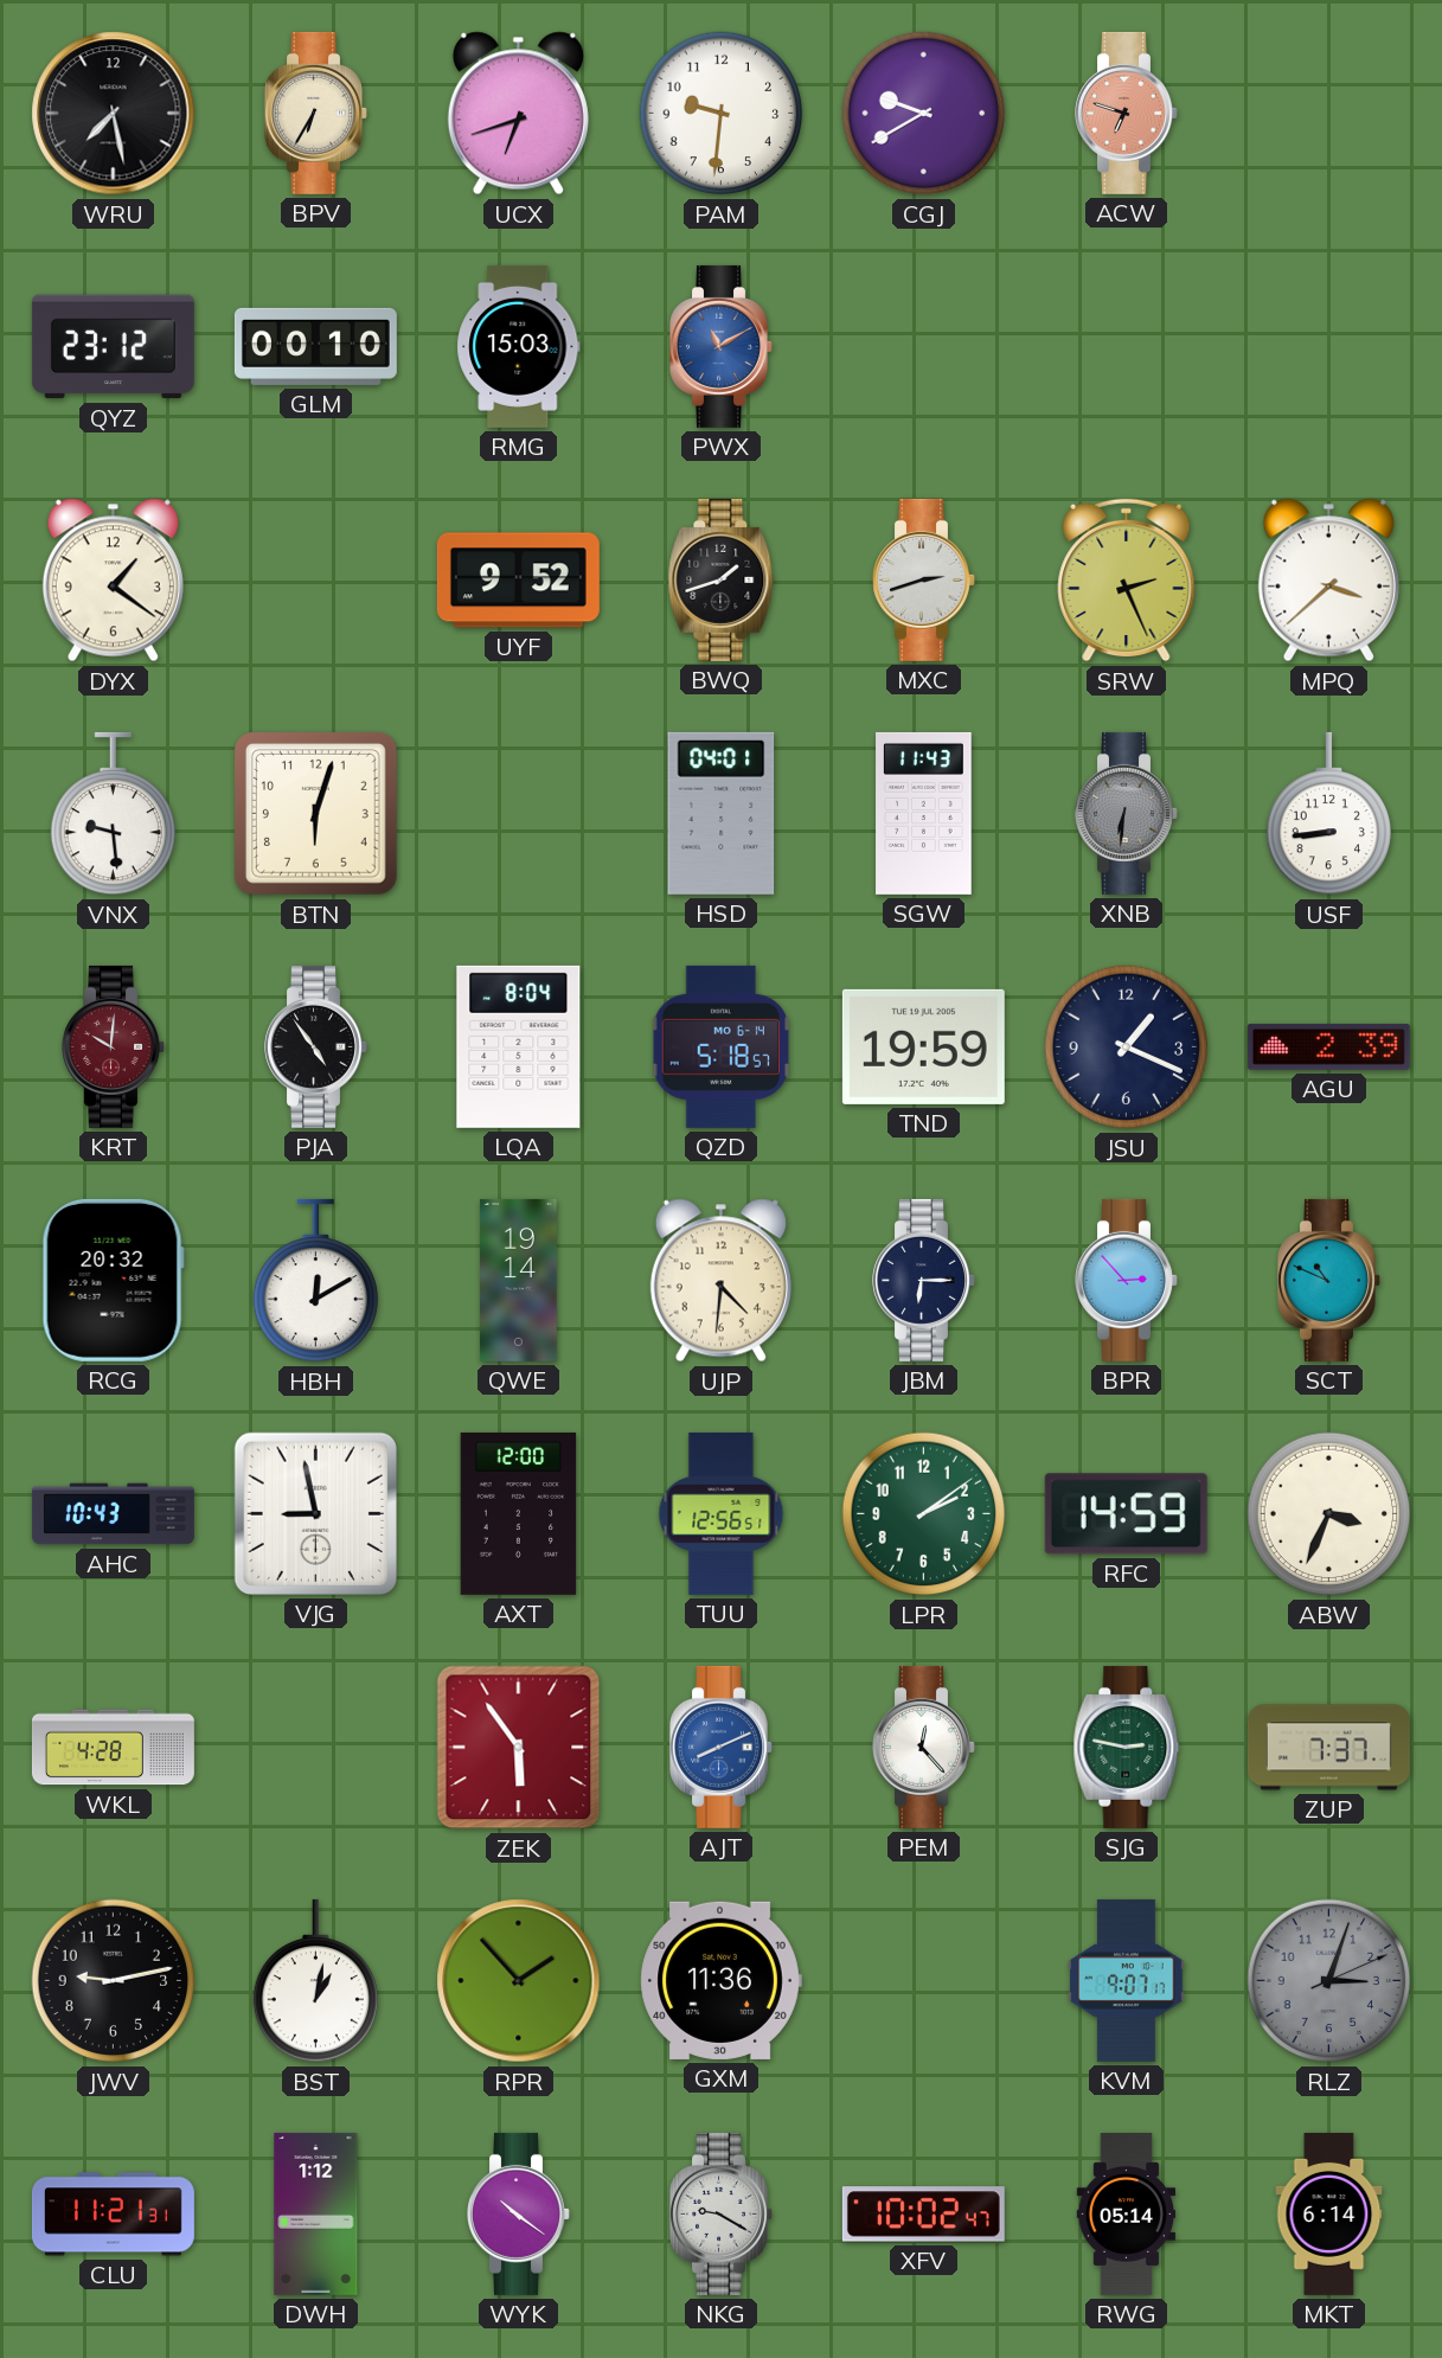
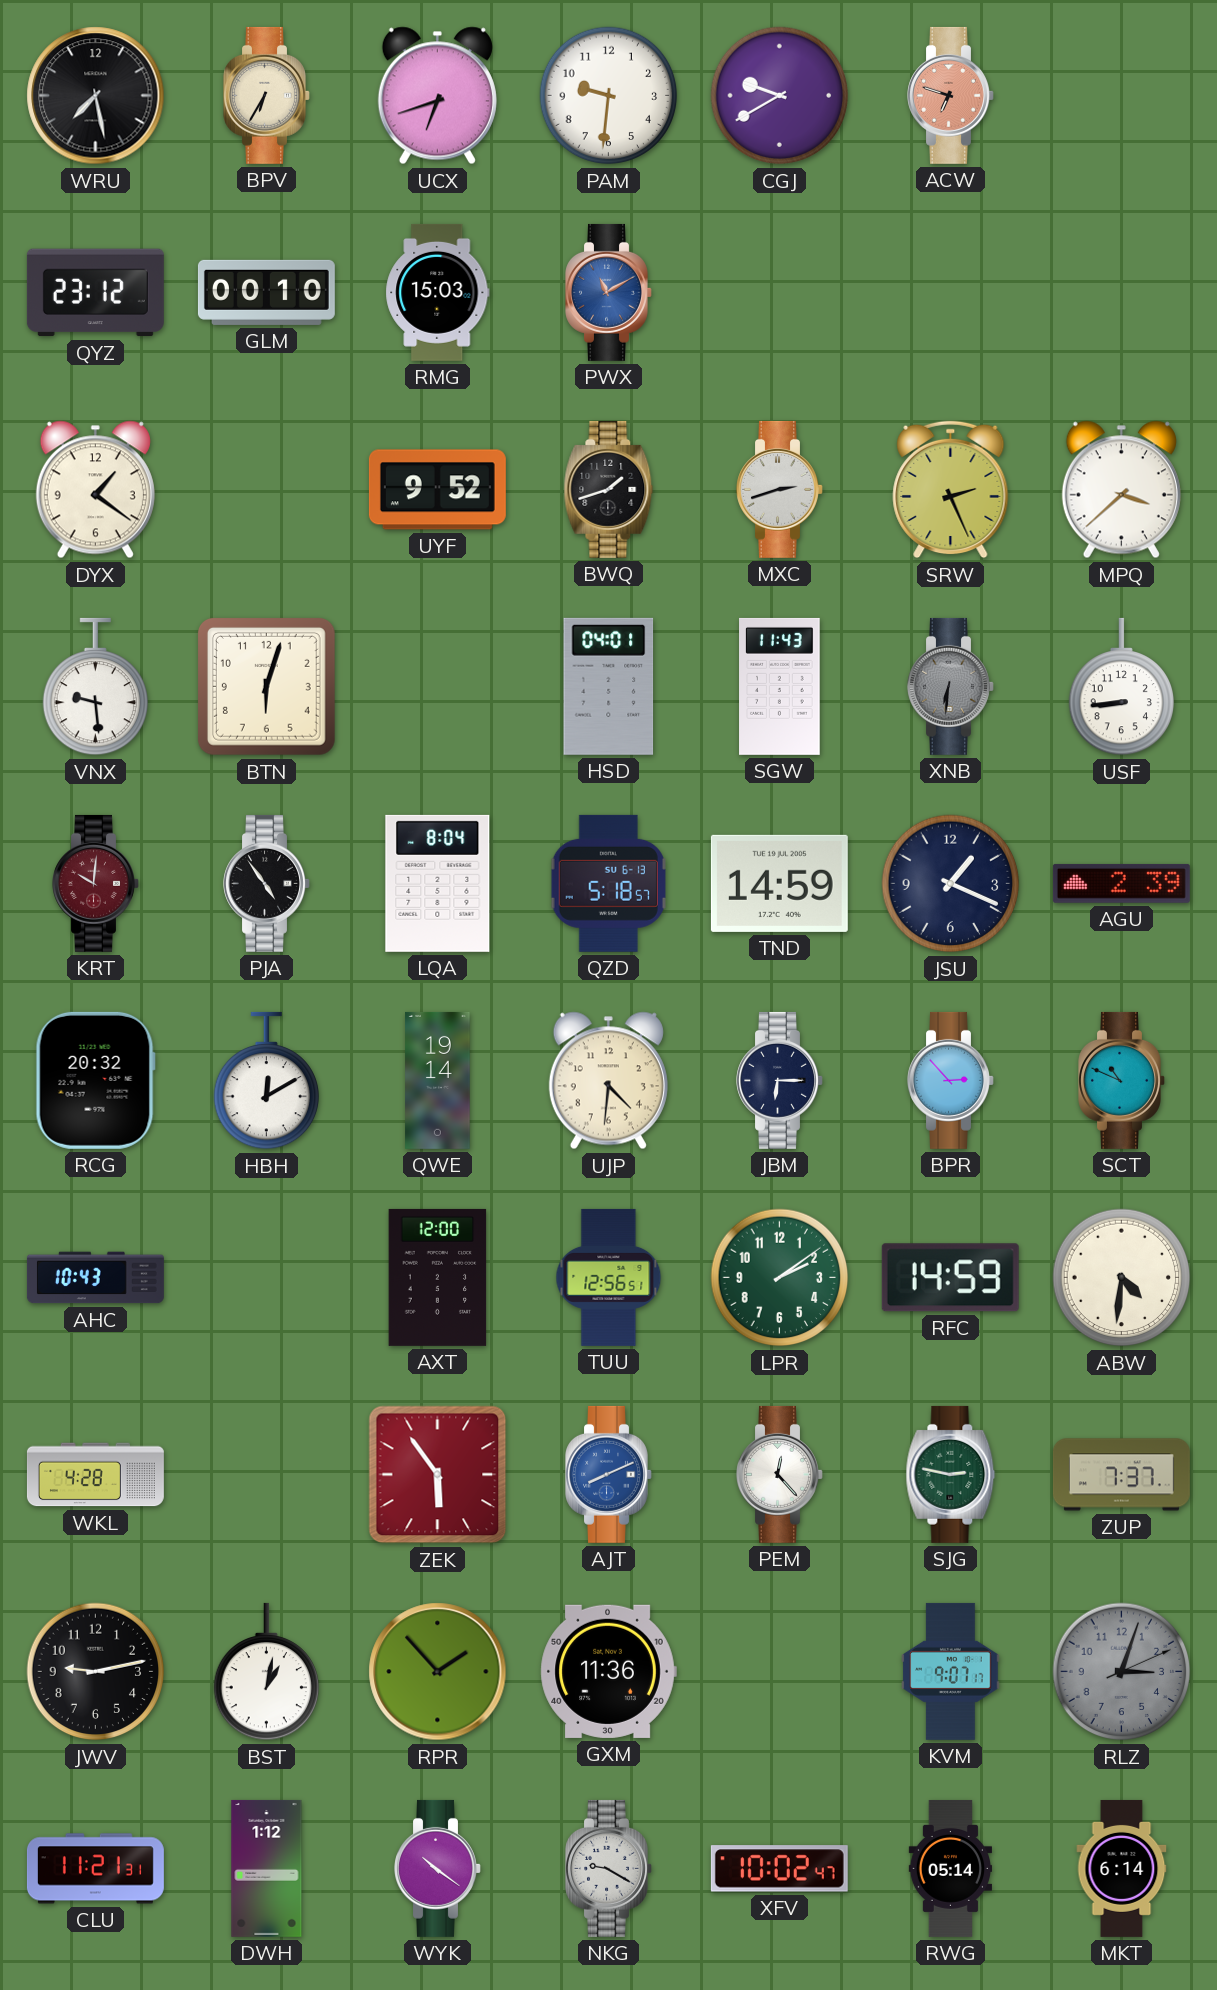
QZD date: MO 6-14 -> SU 6-13 (608, 883)
TND: 19:59 -> 14:59 (779, 883)
VJG: 8:58 -> none (315, 1513)
ABW: 3:34 -> 4:31 (1122, 1278)
